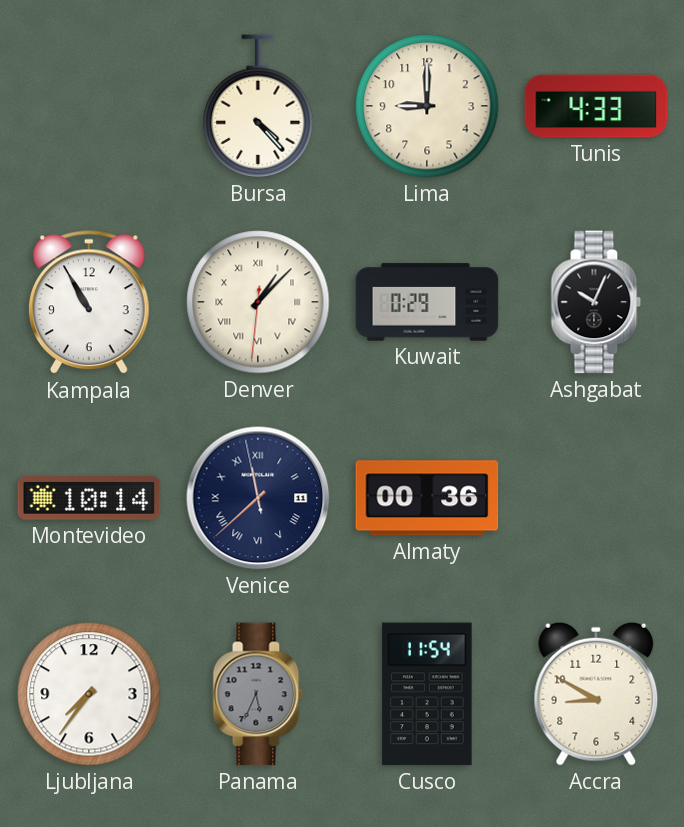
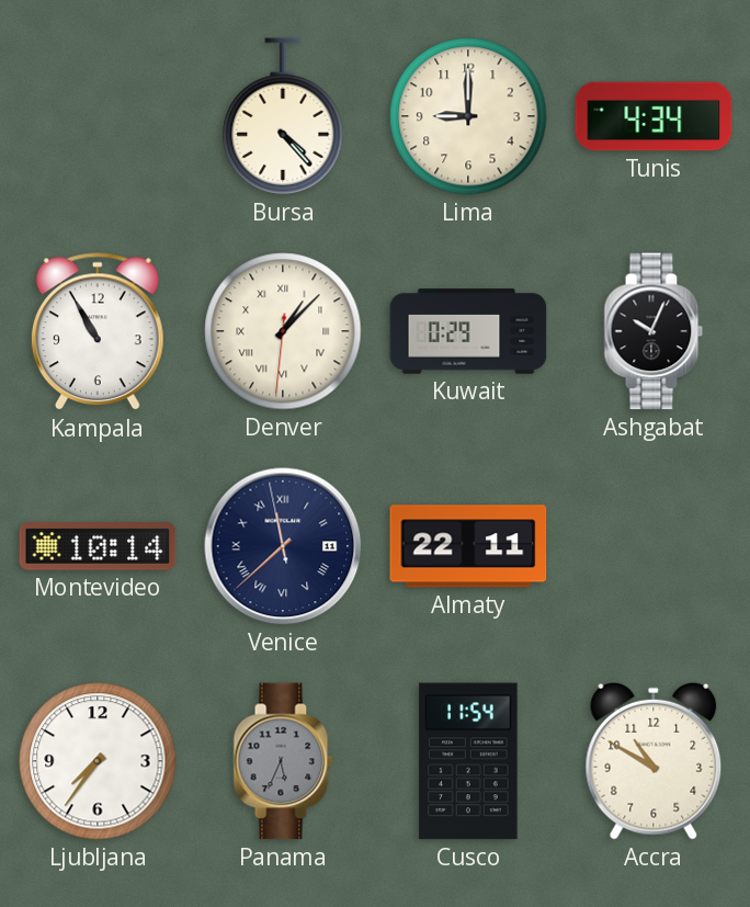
Tunis: 4:33 -> 4:34 (654, 116)
Almaty: 00:36 -> 22:11 (468, 546)
Accra: 8:50 -> 10:50 (654, 761)
